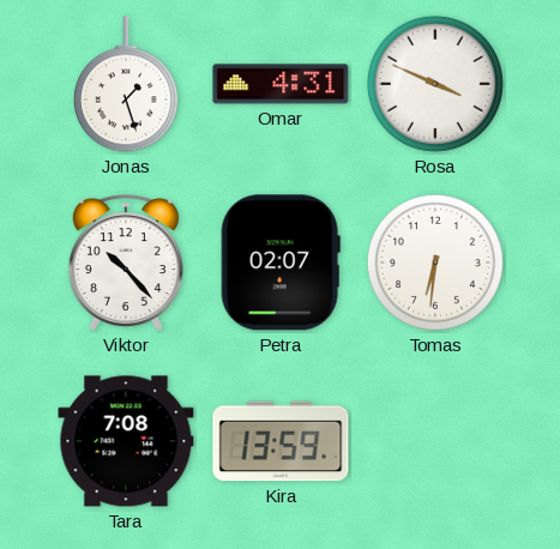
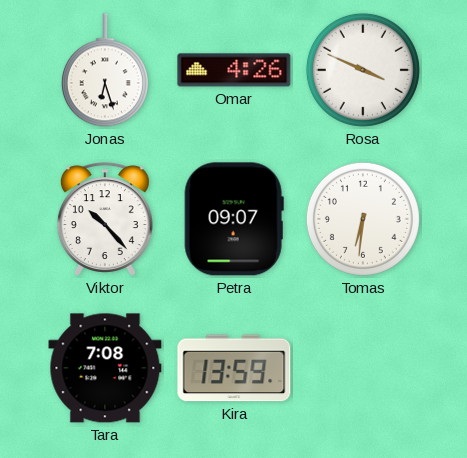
Jonas: 1:27 -> 6:27 (105, 70)
Omar: 4:31 -> 4:26 (234, 70)
Petra: 02:07 -> 09:07 (234, 219)
